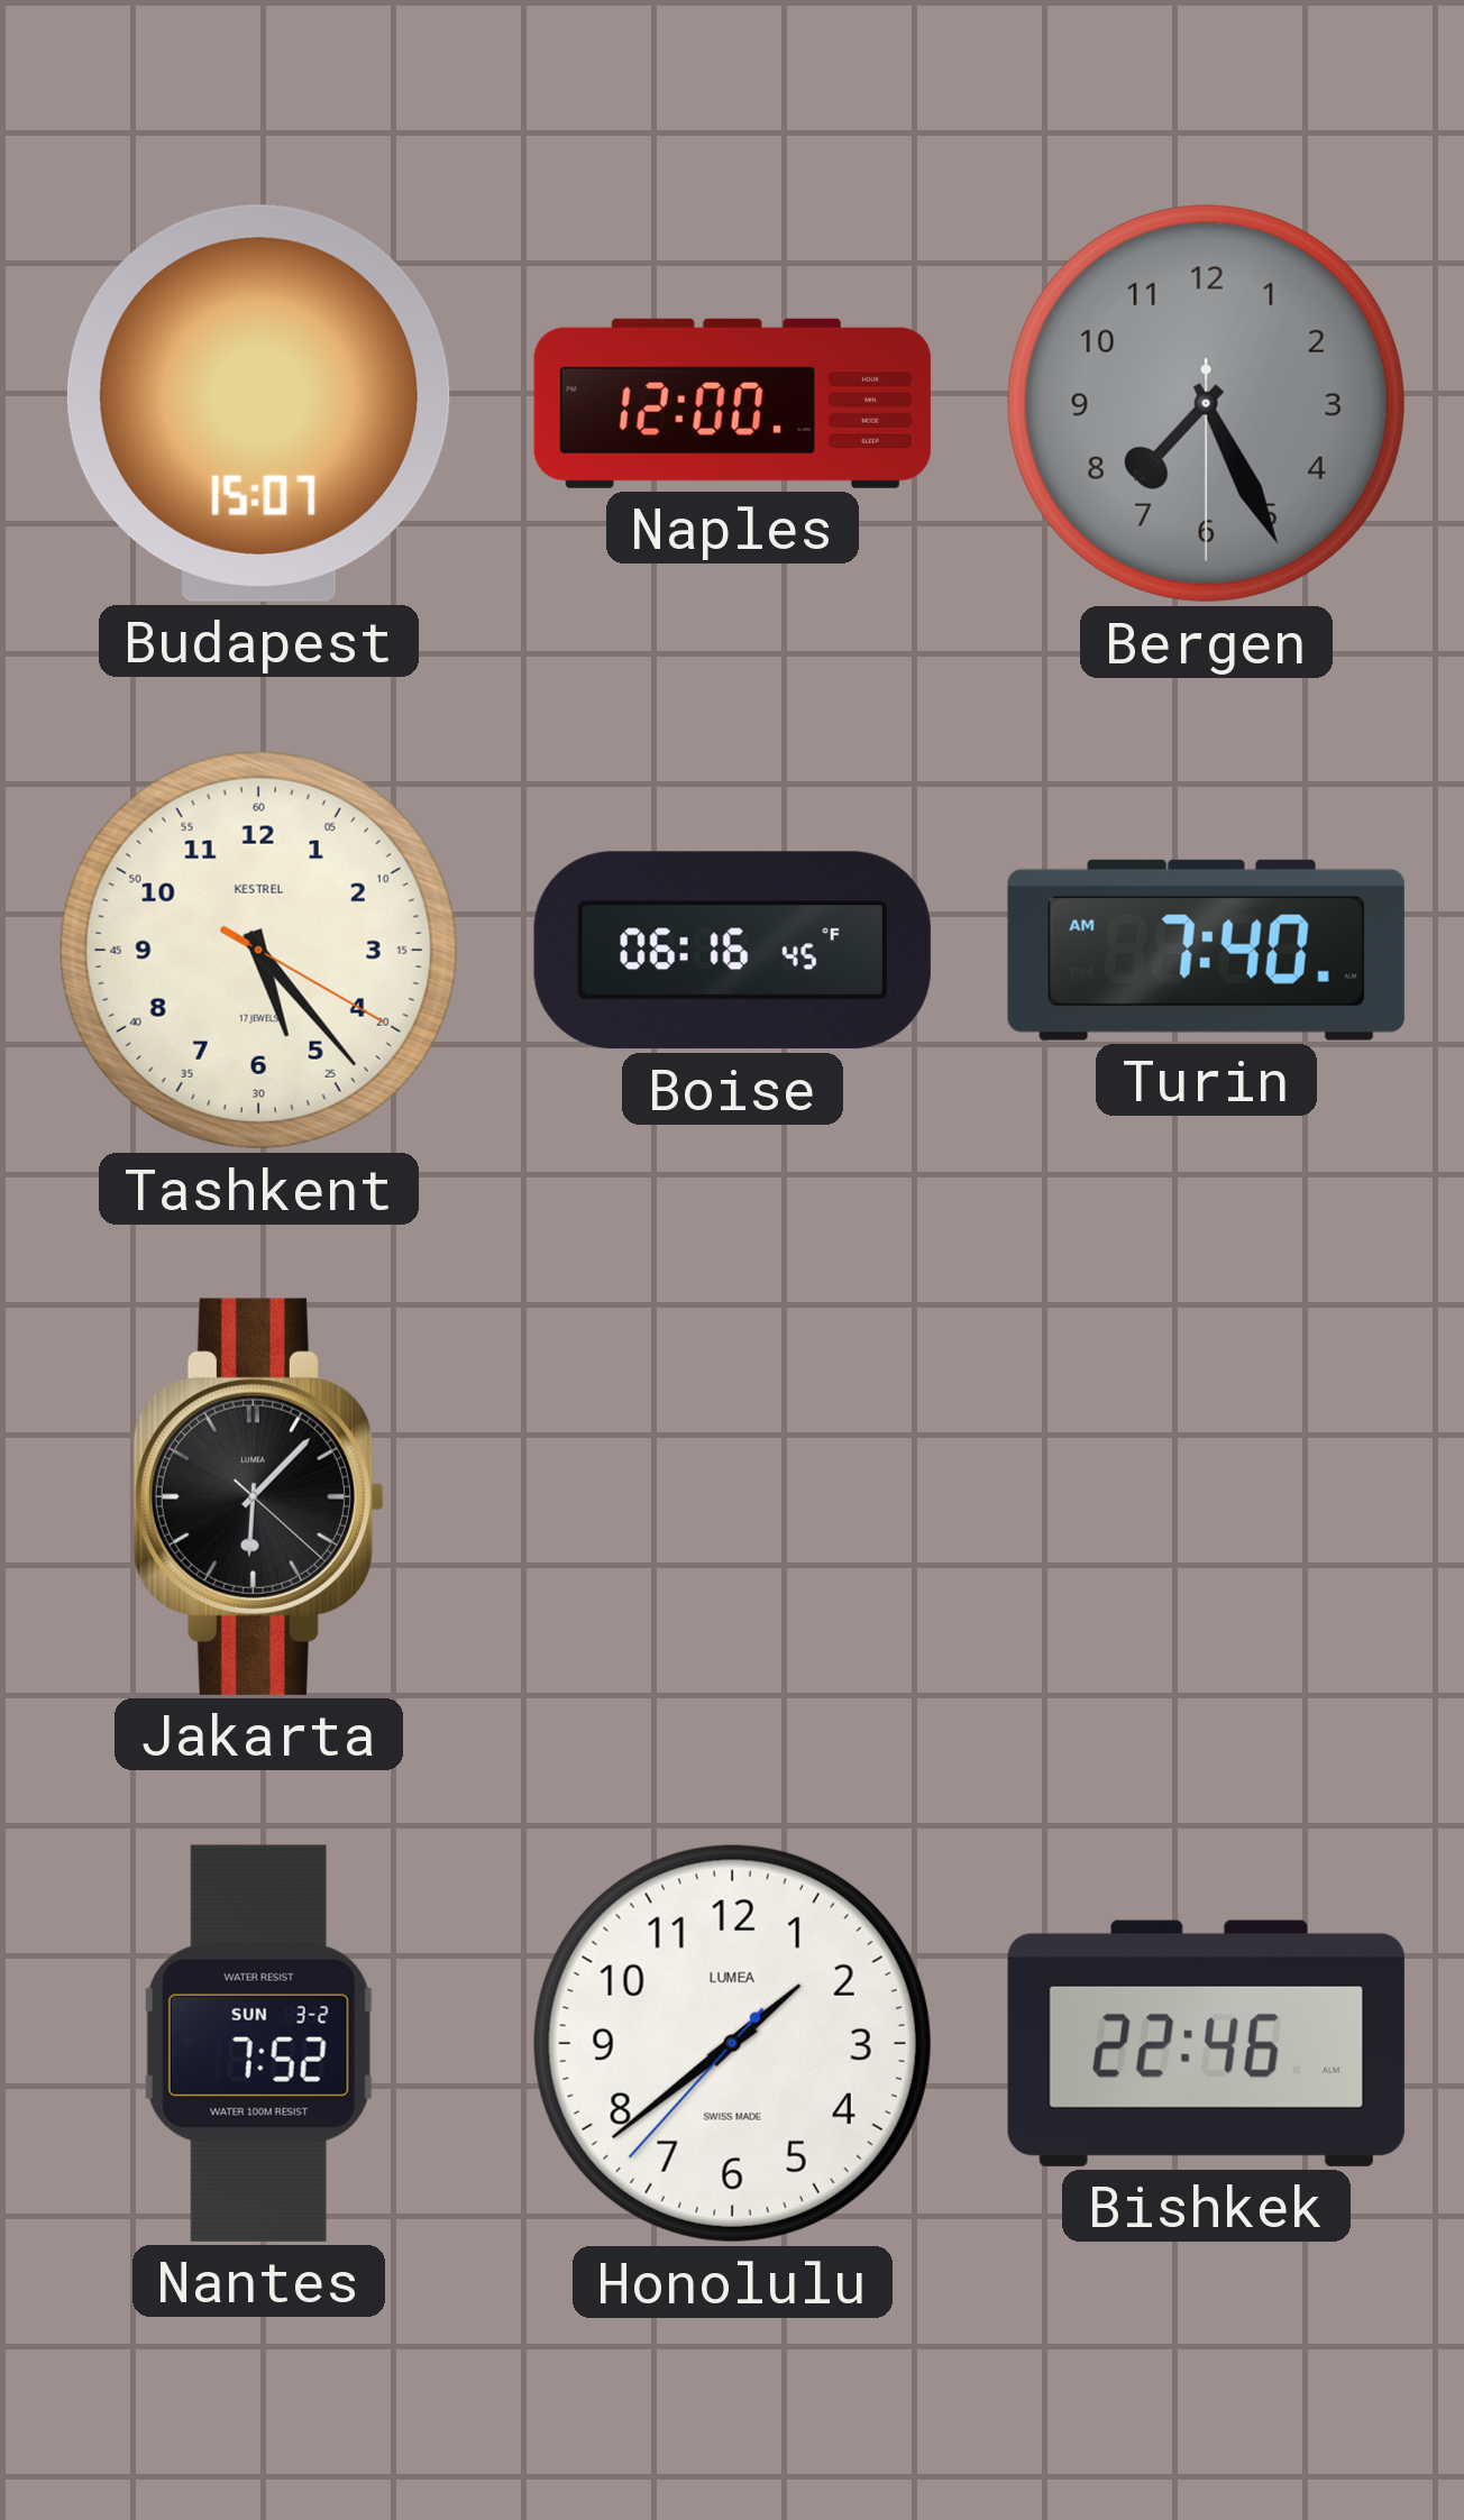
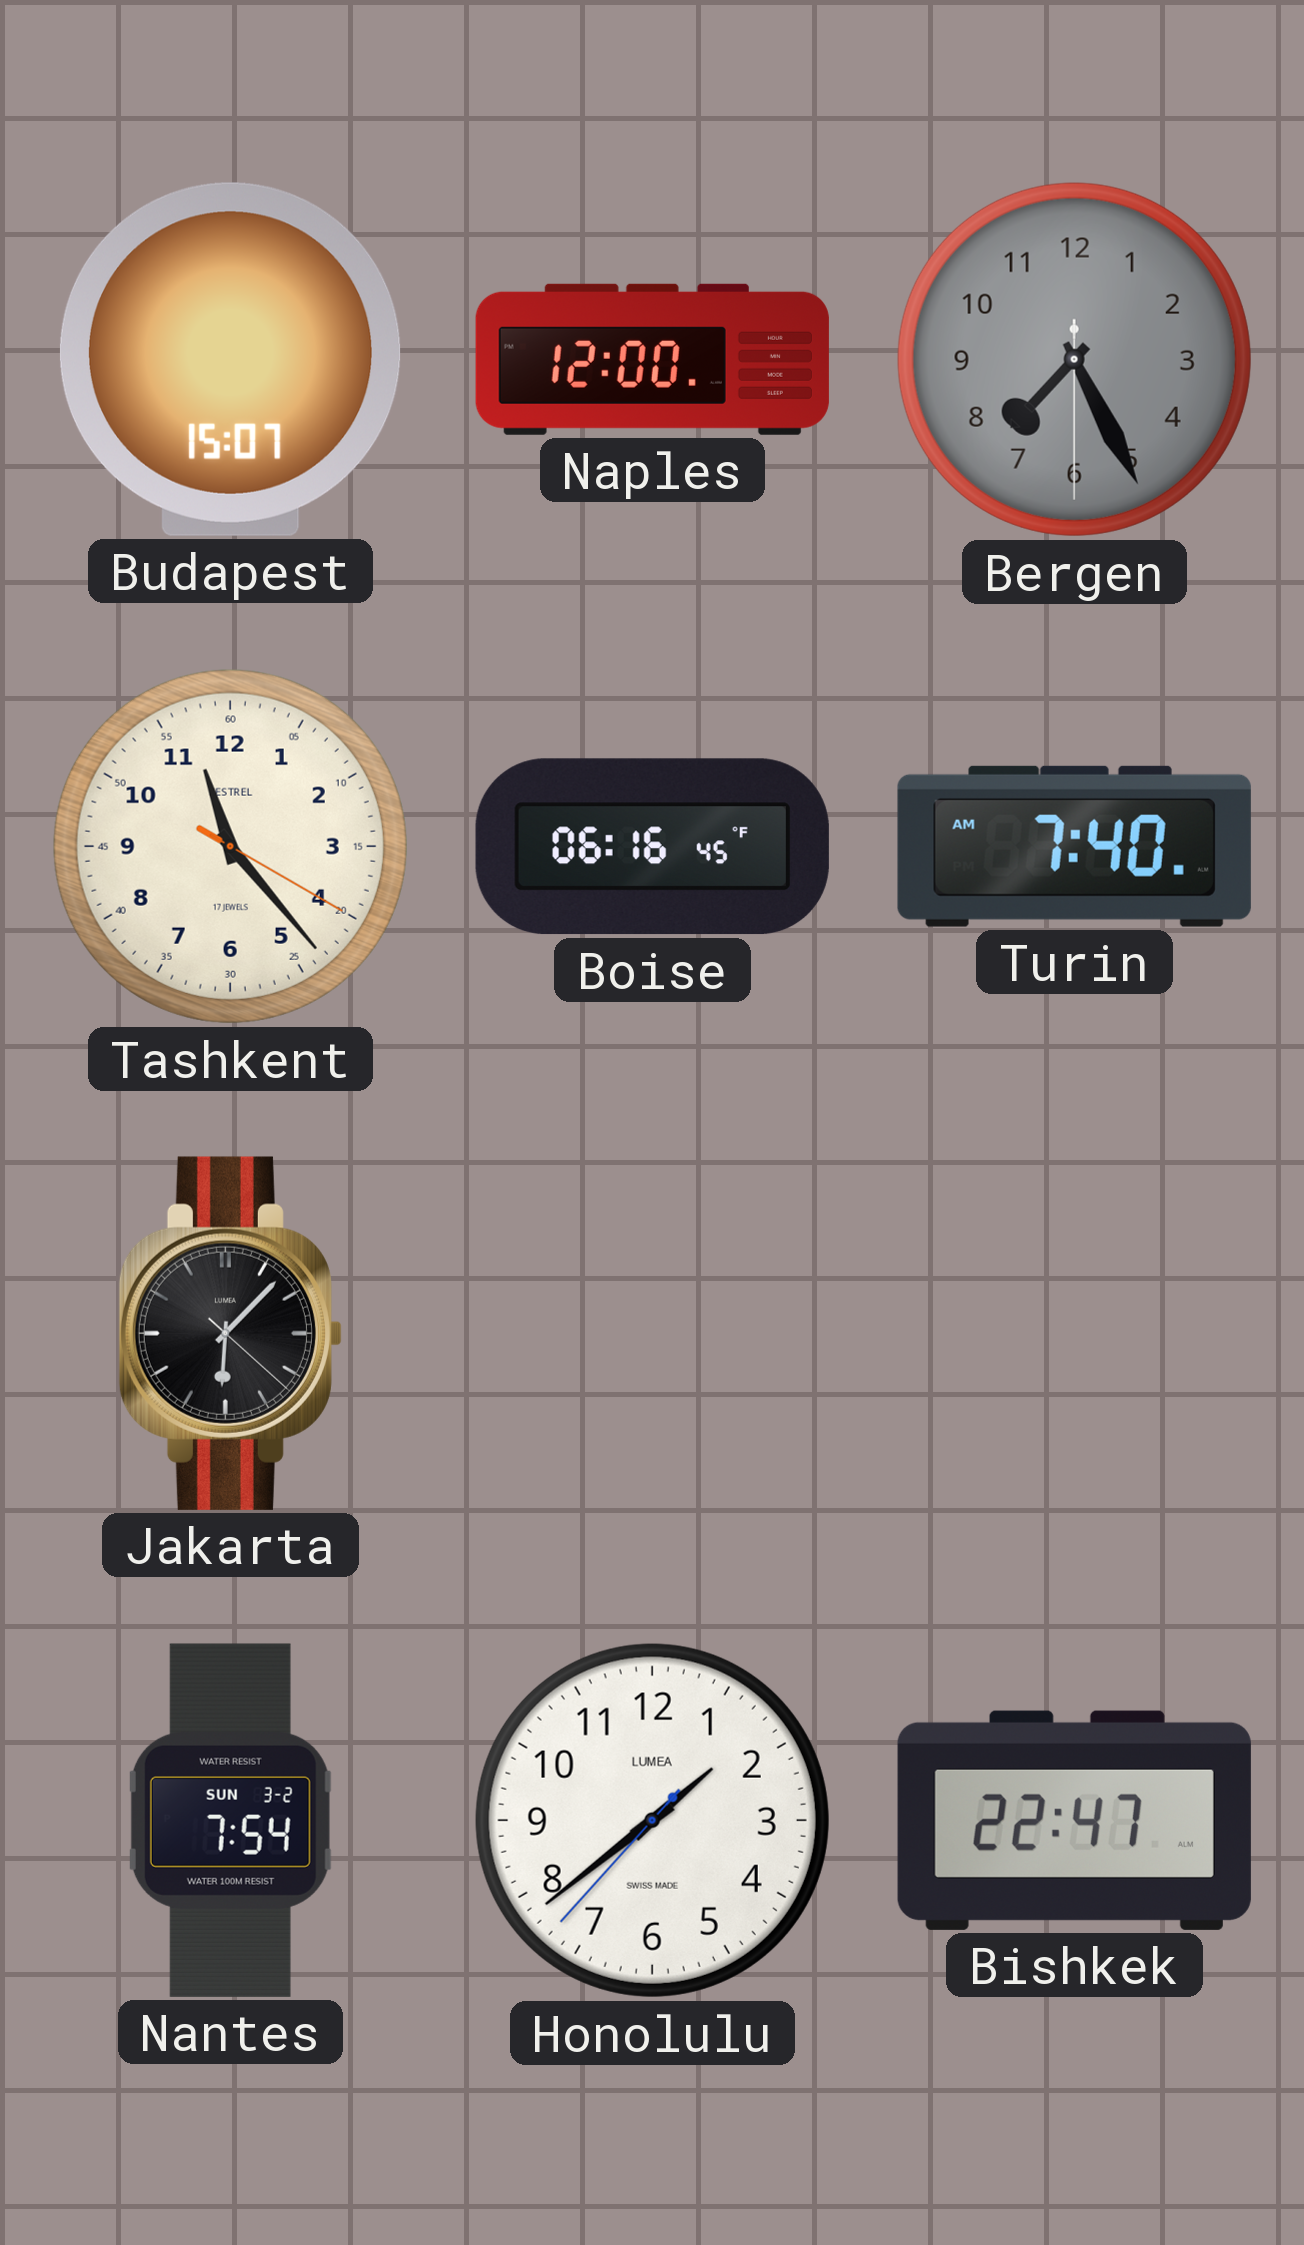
Tashkent: 5:23 -> 11:23 (230, 846)
Nantes: 7:52 -> 7:54 (230, 1820)
Bishkek: 22:46 -> 22:47 (1074, 1820)
